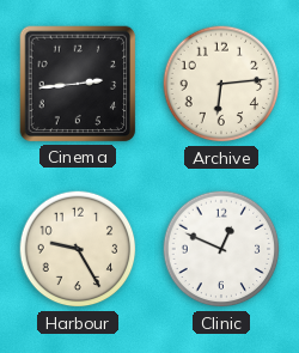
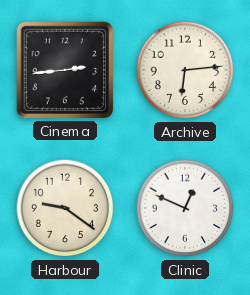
Harbour: 9:25 -> 9:21 (65, 208)
